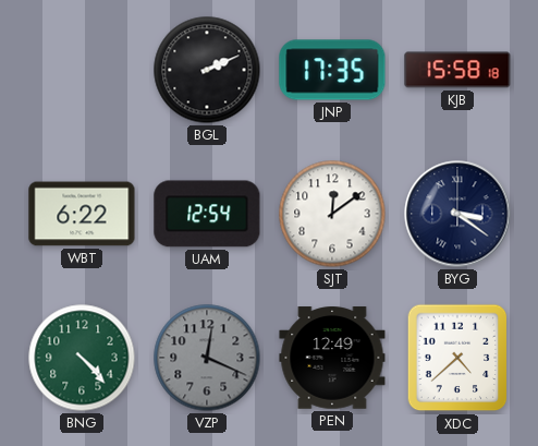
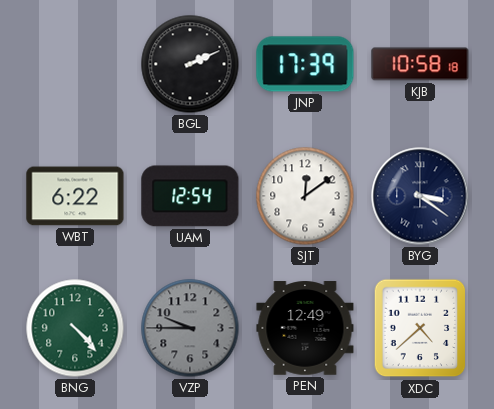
JNP: 17:35 -> 17:39 (305, 64)
KJB: 15:58 -> 10:58 (420, 64)
VZP: 12:19 -> 9:45 (190, 328)
